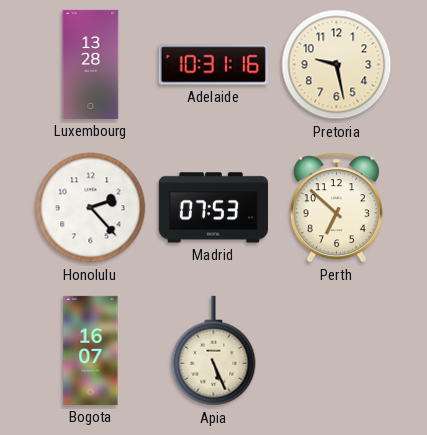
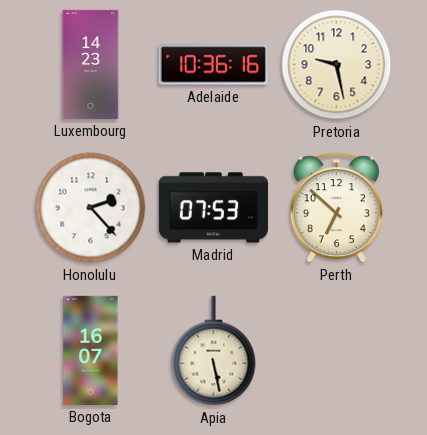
Luxembourg: 13:28 -> 14:23 (91, 64)
Adelaide: 10:31 -> 10:36 (213, 65)
Apia: 5:26 -> 5:28 (214, 351)
